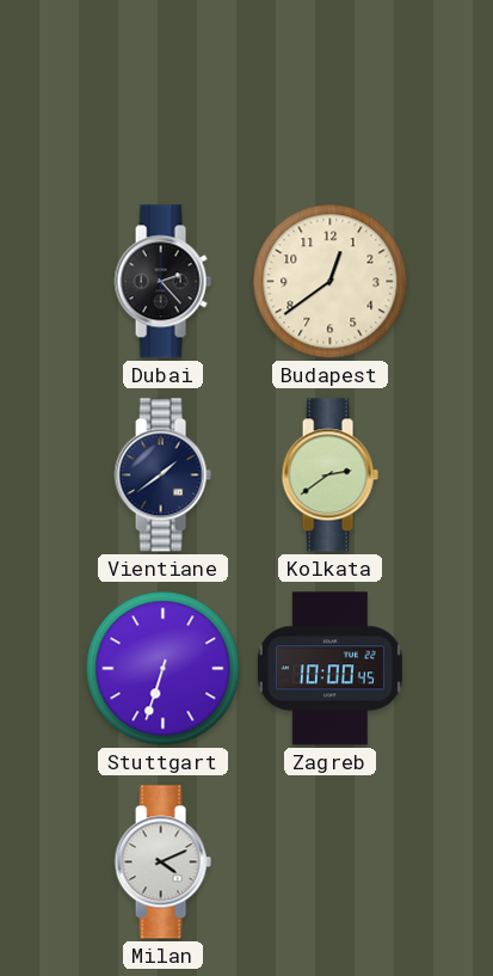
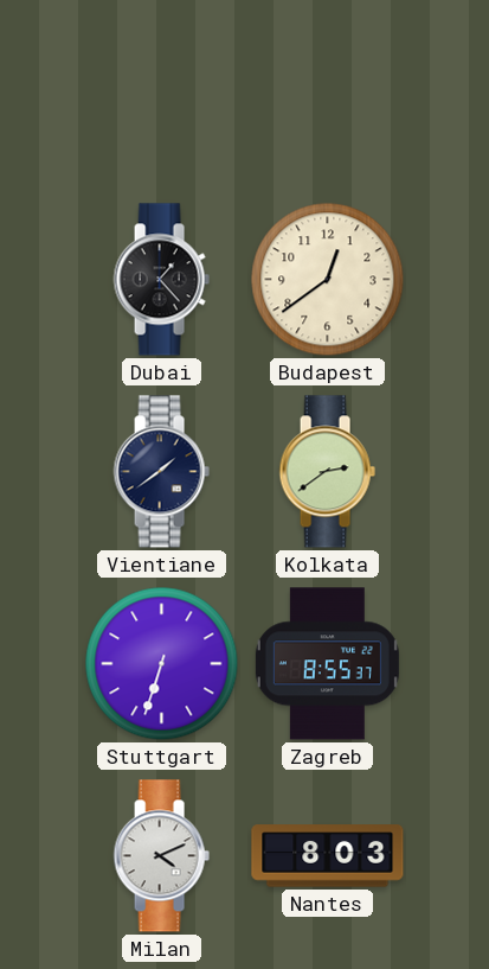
Dubai: 2:23 -> 1:23 (161, 280)
Zagreb: 10:00 -> 8:55 (327, 664)
Nantes: none -> 8:03 (328, 856)
